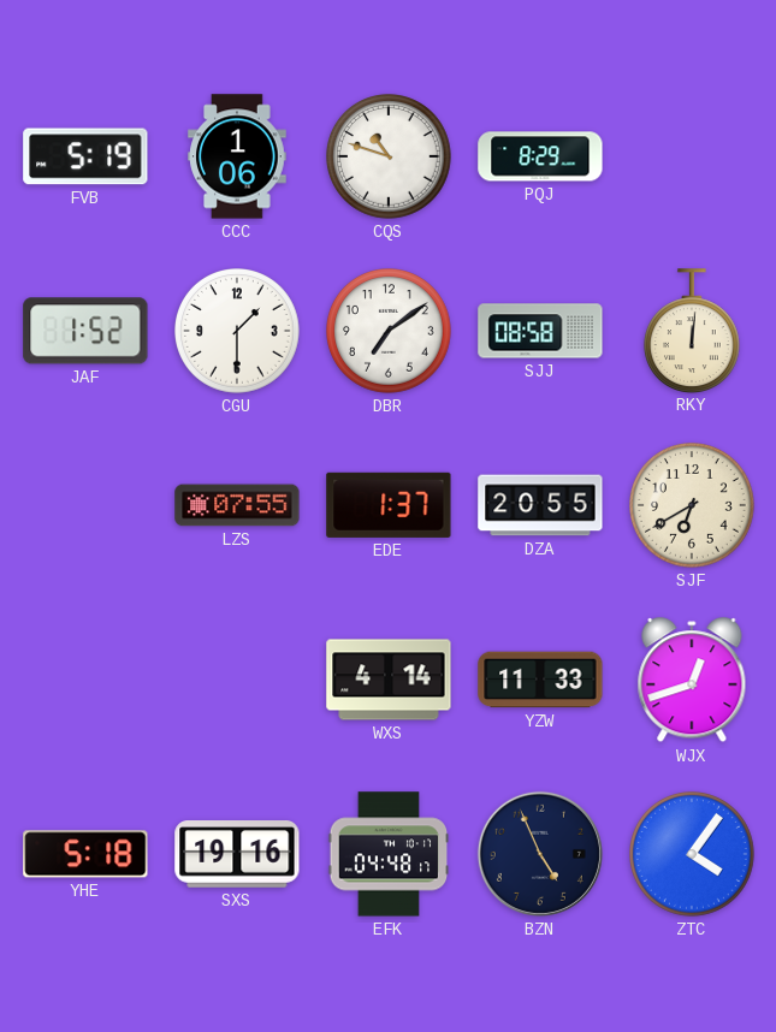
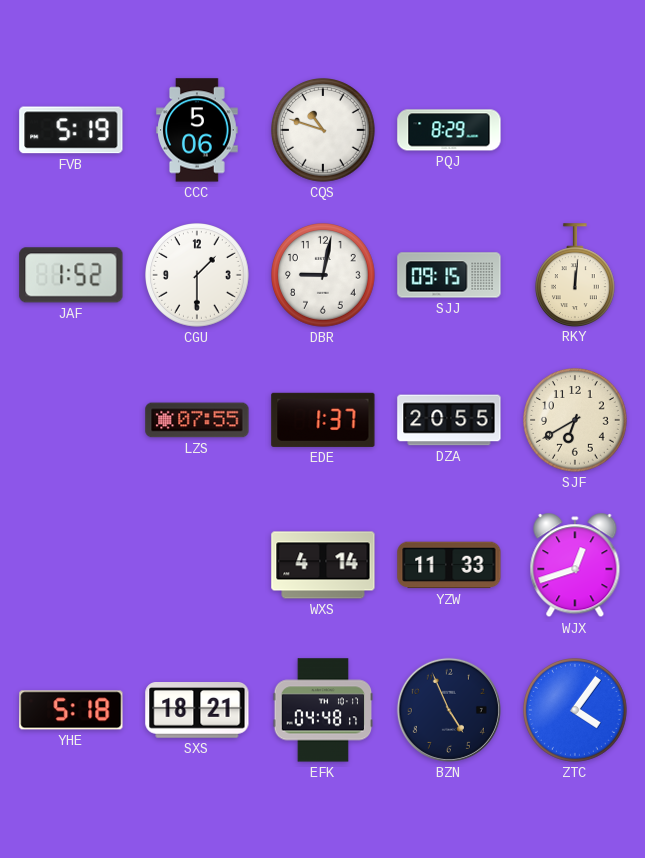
CCC: 1:06 -> 5:06 (197, 130)
DBR: 7:09 -> 9:02 (324, 276)
SJJ: 08:58 -> 09:15 (449, 275)
SXS: 19:16 -> 18:21 (197, 710)
